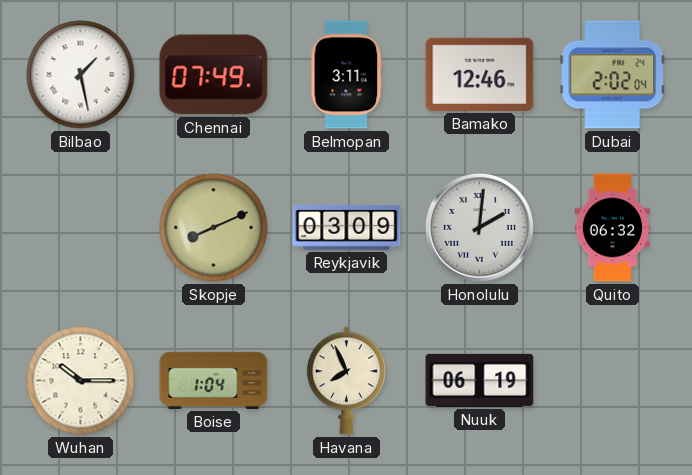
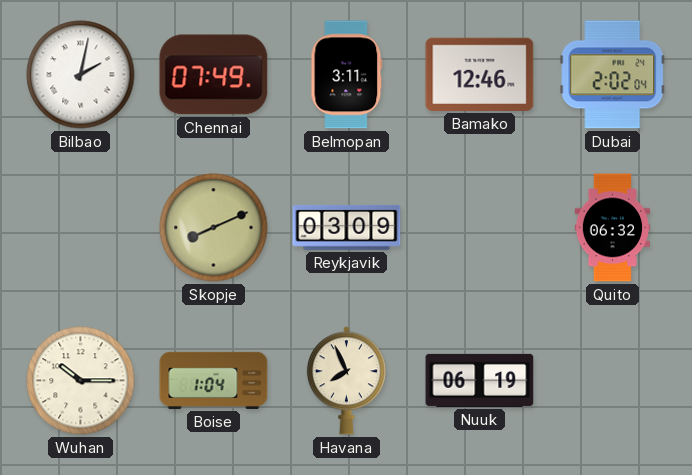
Bilbao: 1:28 -> 2:02 (81, 75)
Honolulu: 2:01 -> none (479, 227)
